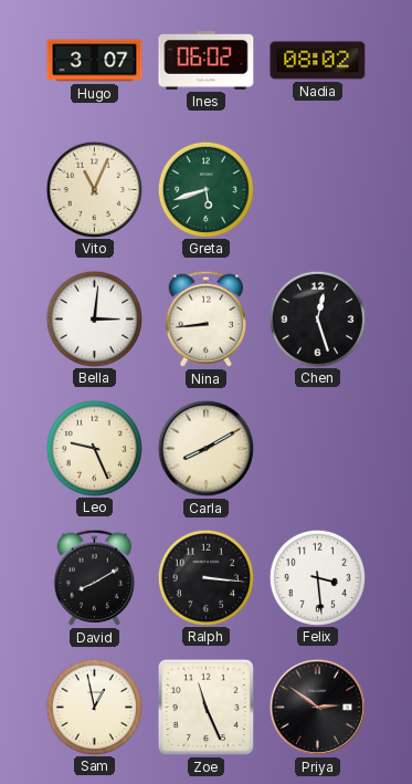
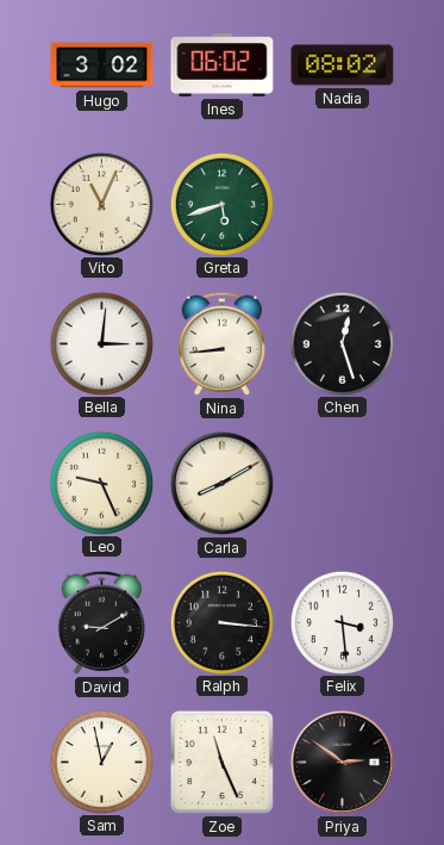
Hugo: 3:07 -> 3:02 (102, 66)
David: 8:10 -> 9:10 (101, 622)
